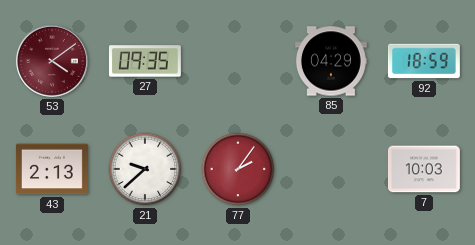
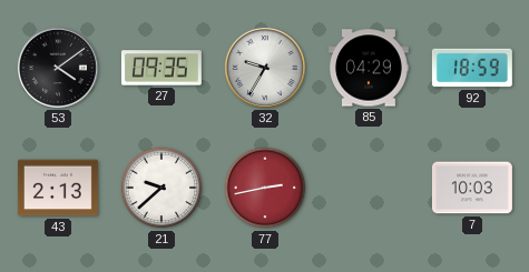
53 dial: burgundy -> black (58, 68)
32: none -> 9:35 (265, 68)
77: 2:06 -> 2:43 (265, 188)
